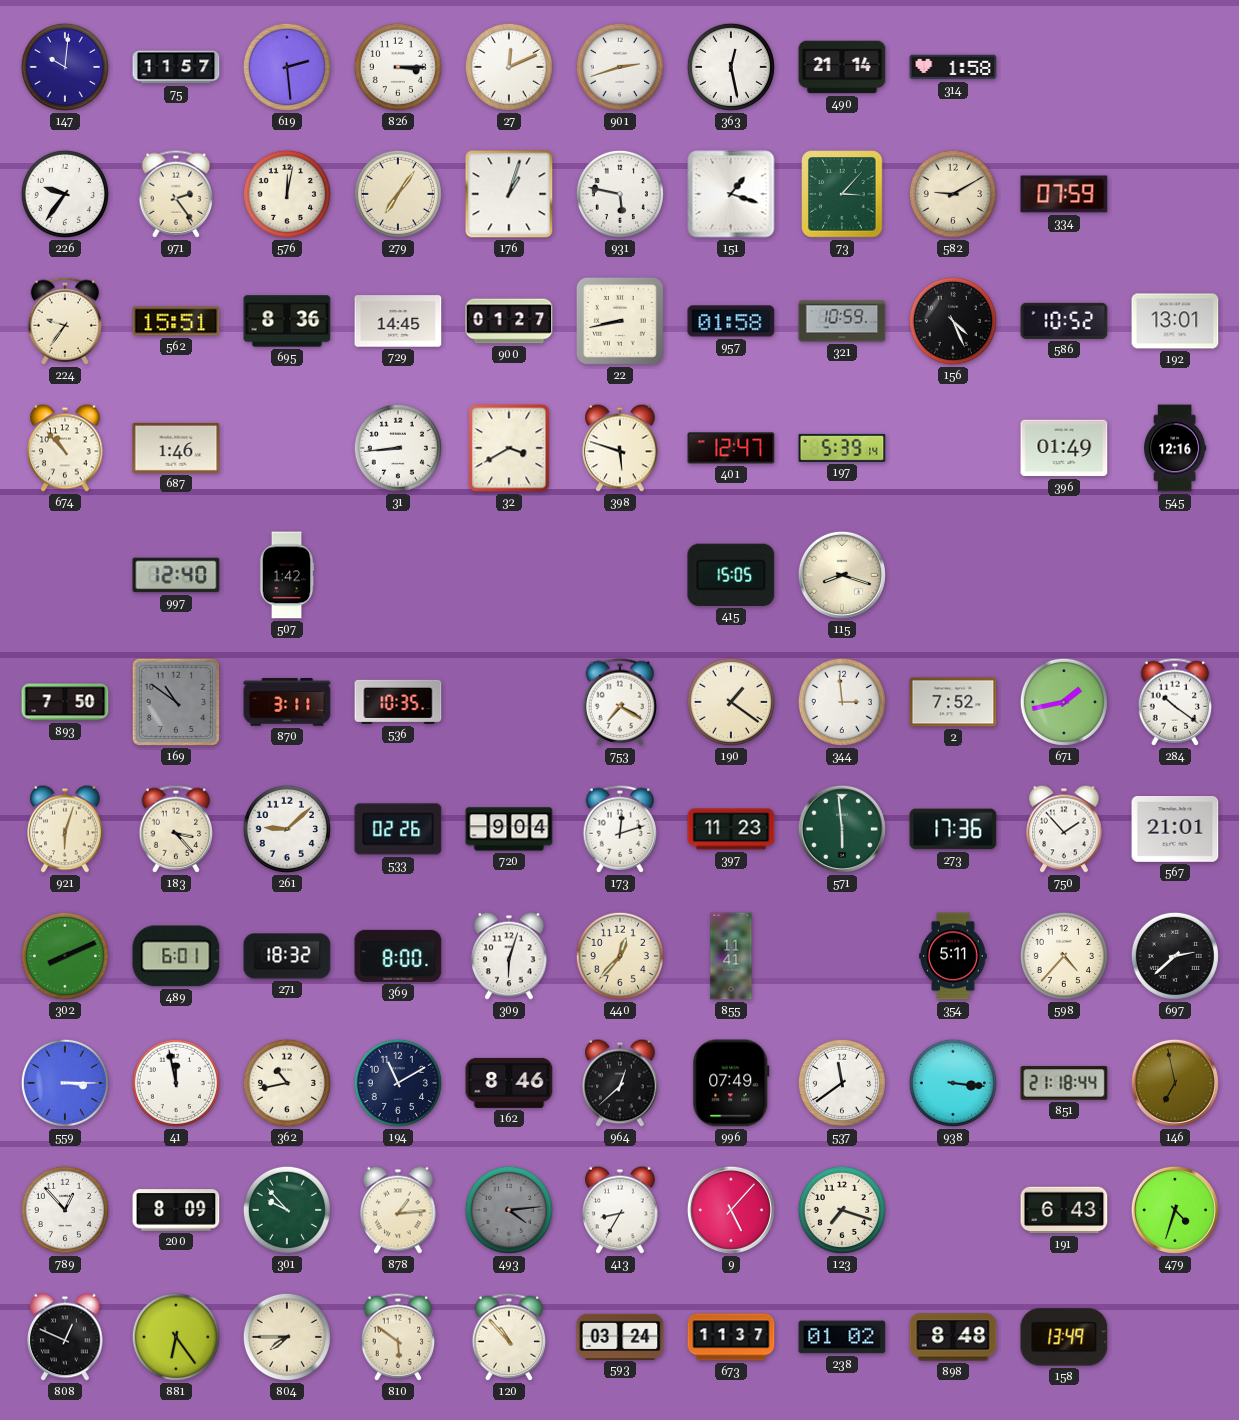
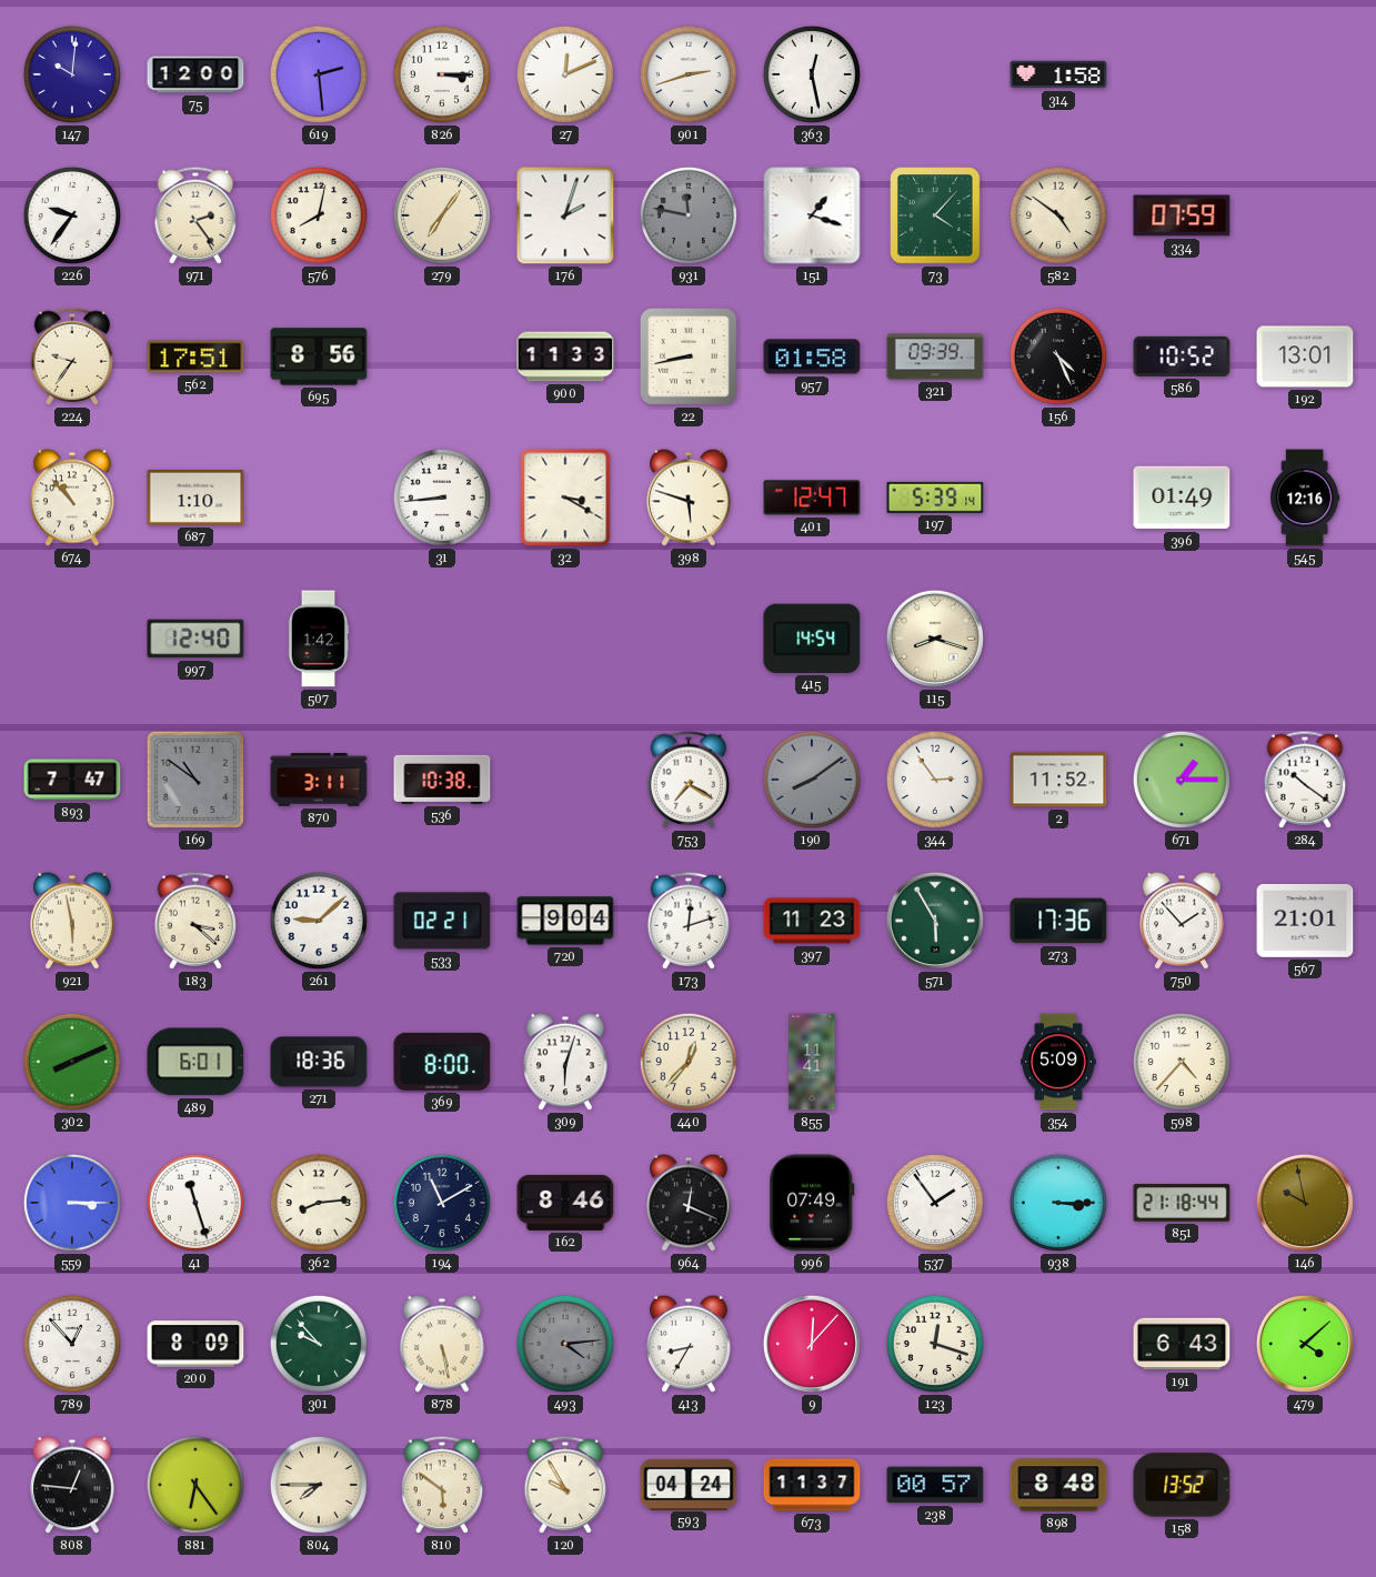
75: 11:57 -> 12:00 (195, 74)
490: 21:14 -> none (842, 67)
576: 12:02 -> 8:02 (319, 215)
176: 1:03 -> 2:03 (565, 215)
931: 5:47 -> 11:47 (689, 215)
931 dial: white -> grey (689, 215)
73: 3:07 -> 4:07 (935, 215)
582: 9:10 -> 4:51 (1058, 215)
562: 15:51 -> 17:51 (195, 356)
695: 8:36 -> 8:56 (319, 356)
729: 14:45 -> none (398, 321)
900: 01:27 -> 11:33 (565, 356)
321: 10:59 -> 09:39 (935, 356)
687: 1:46 -> 1:10 (195, 498)
32: 3:40 -> 3:20 (565, 498)
415: 15:05 -> 14:54 (812, 639)
893: 7:50 -> 7:47 (72, 780)
536: 10:35 -> 10:38 (442, 780)
190: 1:21 -> 8:09 (812, 780)
190 dial: cream -> grey (812, 780)
344: 2:59 -> 2:54 (935, 780)
2: 7:52 -> 11:52 (1058, 780)
671: 1:43 -> 1:15 (1182, 780)
921: 6:03 -> 5:58 (72, 921)
183: 3:23 -> 3:22 (195, 921)
533: 02:26 -> 02:21 (442, 921)
571: 5:59 -> 5:55 (935, 921)
271: 18:32 -> 18:36 (319, 1062)
354: 5:11 -> 5:09 (1058, 1062)
697: 2:38 -> none (1175, 956)
41: 11:58 -> 11:27 (195, 1203)
362: 10:43 -> 8:14 (319, 1203)
964: 12:38 -> 12:19 (689, 1203)
537: 11:39 -> 1:54 (935, 1203)
938: 3:16 -> 3:15 (1058, 1203)
146: 6:58 -> 9:58 (1305, 1203)
878: 1:14 -> 5:28 (442, 1344)
9: 5:07 -> 12:07 (812, 1344)
123: 7:18 -> 12:18 (935, 1344)
479: 4:33 -> 4:08 (1305, 1344)
808: 12:49 -> 12:46 (72, 1485)
120: 10:53 -> 9:55 (565, 1485)
593: 03:24 -> 04:24 (689, 1484)
238: 01:02 -> 00:57 (935, 1485)
158: 13:49 -> 13:52 (1182, 1485)
